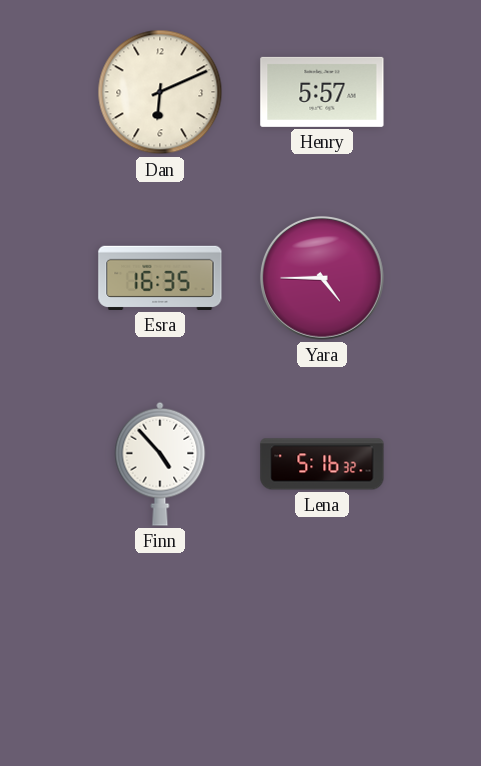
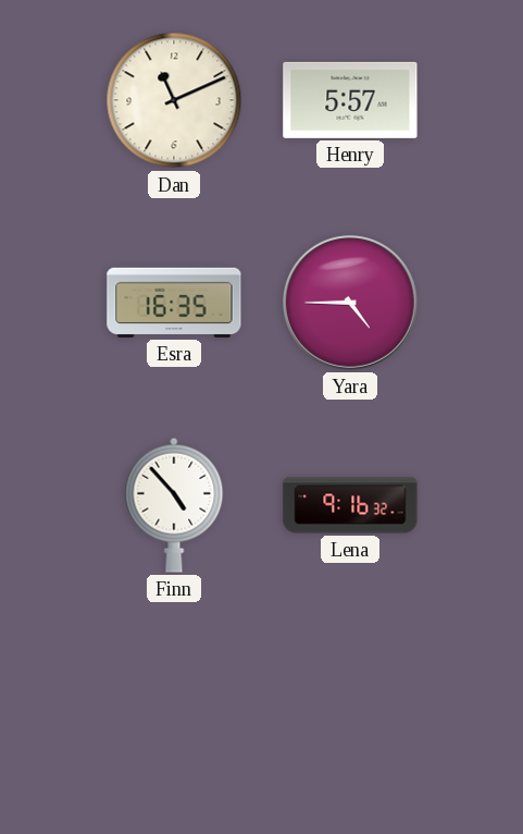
Dan: 6:11 -> 11:11 (174, 100)
Lena: 5:16 -> 9:16 (350, 505)
